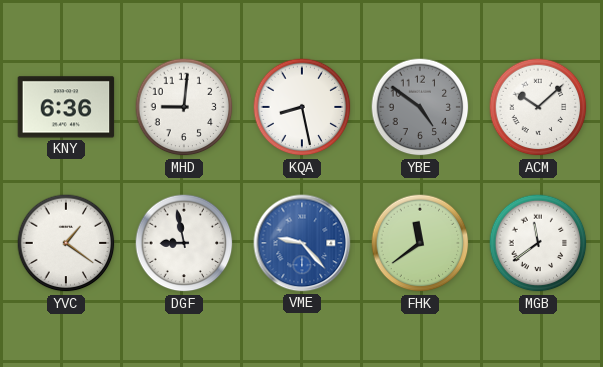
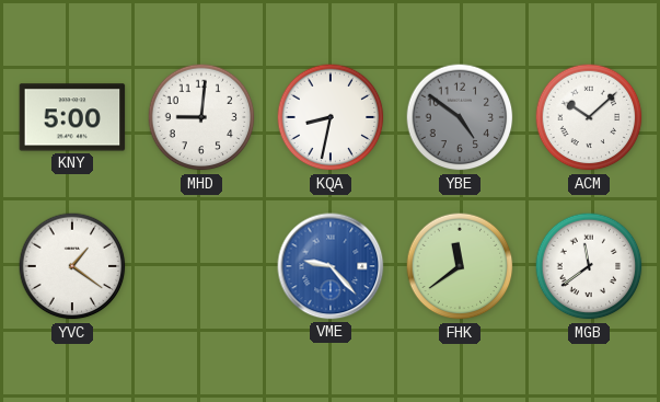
KNY: 6:36 -> 5:00 (72, 117)
KQA: 8:28 -> 8:32 (331, 117)
DGF: 8:58 -> none (184, 243)
